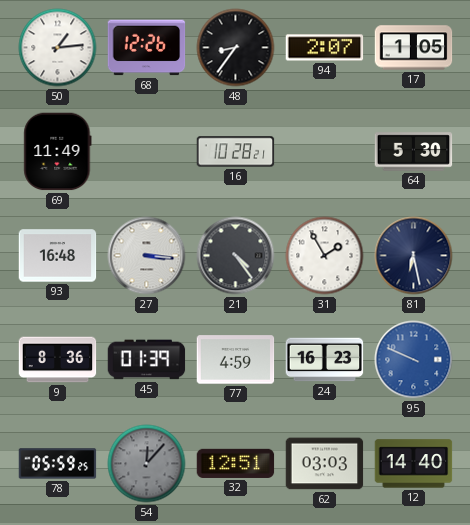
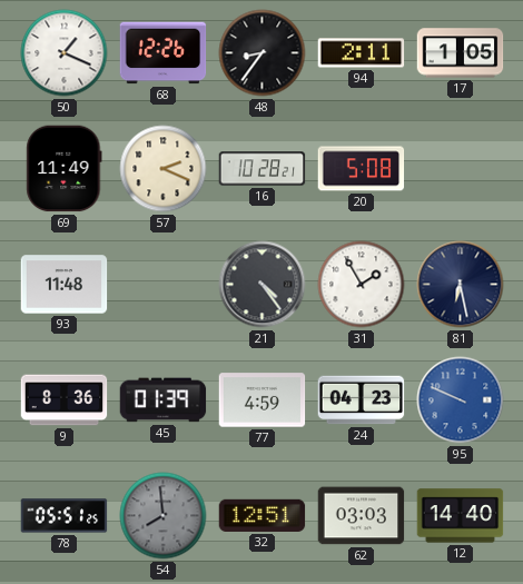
50: 1:14 -> 1:19 (65, 53)
94: 2:07 -> 2:11 (362, 53)
57: none -> 2:19 (164, 169)
20: none -> 5:08 (362, 169)
64: 5:30 -> none (414, 152)
93: 16:48 -> 11:48 (65, 285)
27: 3:16 -> none (147, 256)
24: 16:23 -> 04:23 (362, 400)
78: 05:59 -> 05:51 (65, 516)
54: 12:07 -> 7:59 (164, 516)
